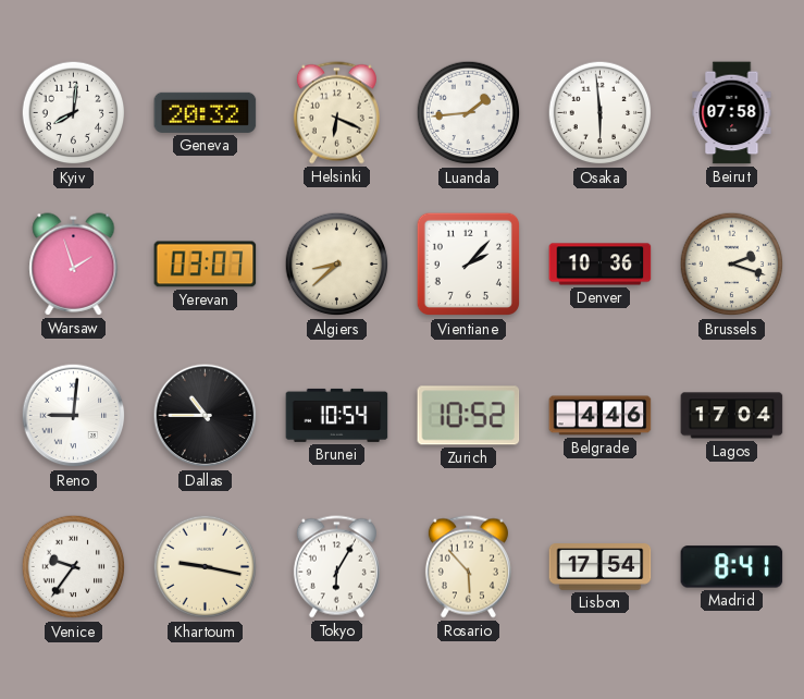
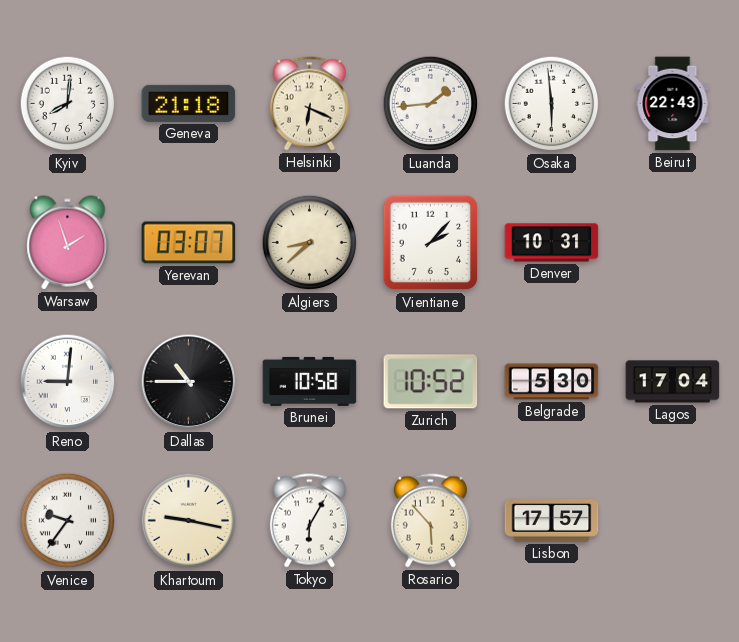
Geneva: 20:32 -> 21:18 (189, 103)
Beirut: 07:58 -> 22:43 (673, 104)
Denver: 10:36 -> 10:31 (552, 243)
Brussels: 2:18 -> none (732, 265)
Brunei: 10:54 -> 10:58 (310, 381)
Belgrade: 4:46 -> 5:30 (552, 382)
Lisbon: 17:54 -> 17:57 (552, 521)
Madrid: 8:41 -> none (732, 567)
